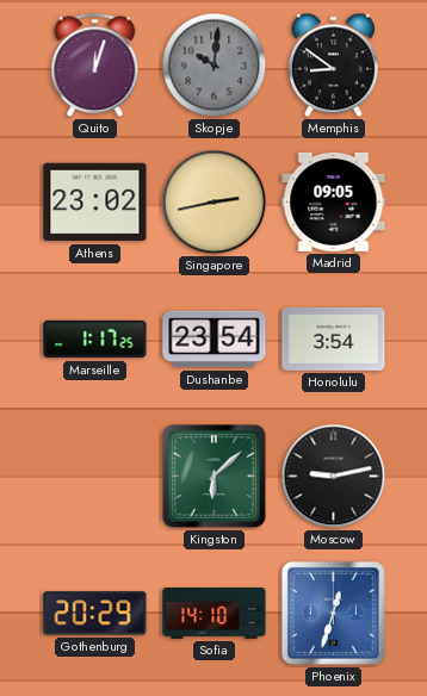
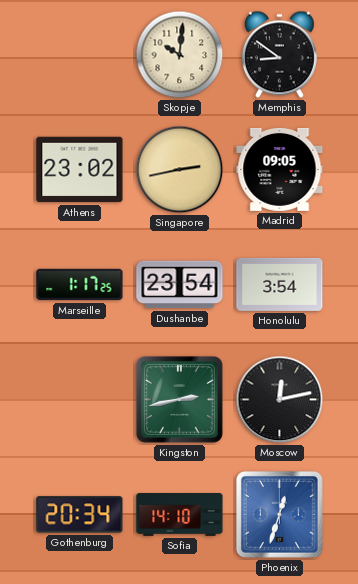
Quito: 12:03 -> none (95, 66)
Skopje dial: grey -> cream (180, 55)
Kingston: 6:08 -> 2:43 (179, 399)
Moscow: 9:13 -> 12:13 (280, 400)
Gothenburg: 20:29 -> 20:34 (80, 515)
